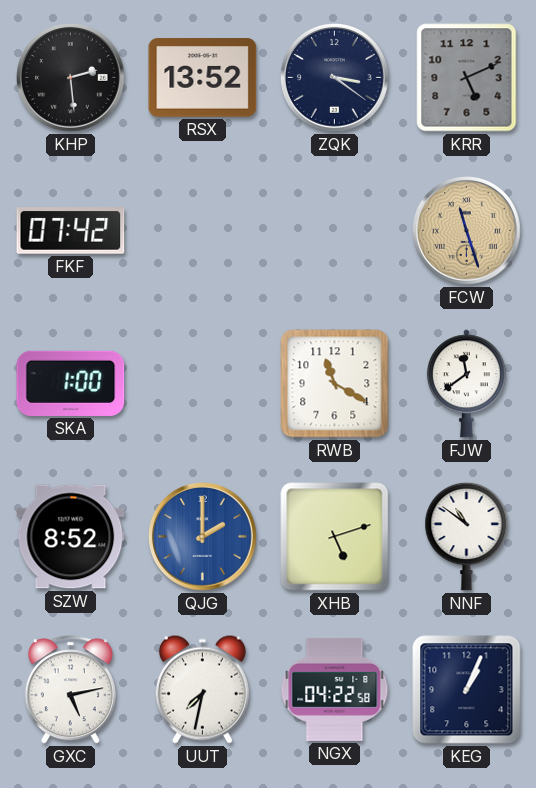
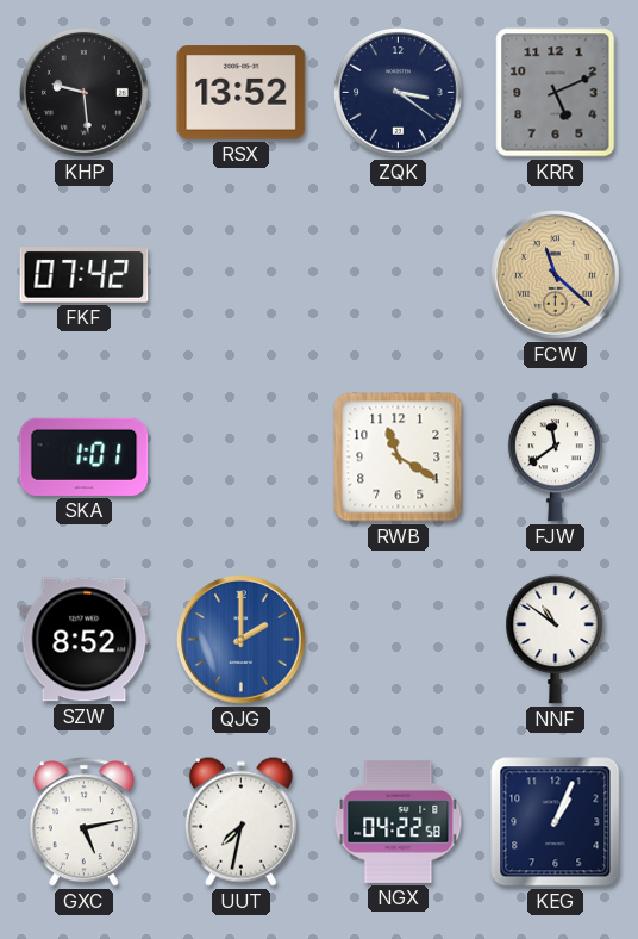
KHP: 2:29 -> 9:29 (85, 93)
FCW: 11:27 -> 11:22 (556, 275)
SKA: 1:00 -> 1:01 (85, 456)
XHB: 5:12 -> none (335, 537)
